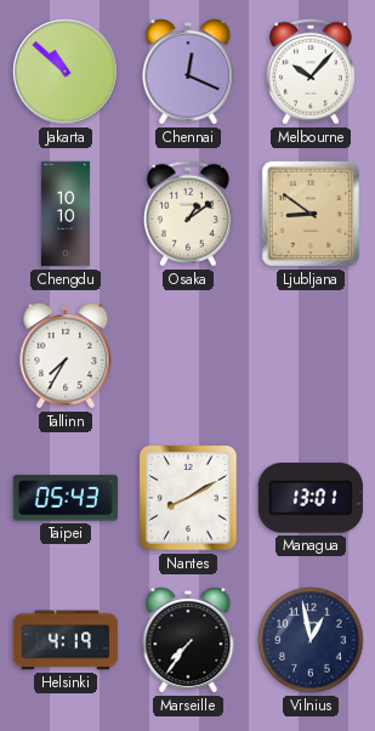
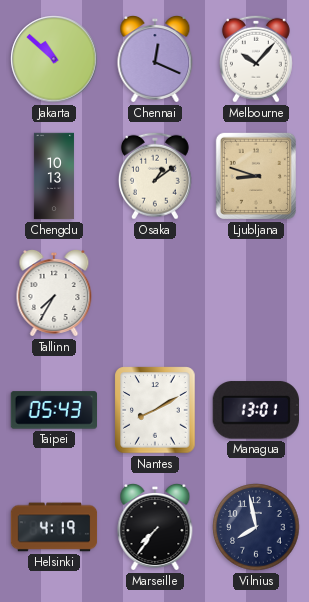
Chengdu: 10:10 -> 10:13 (54, 176)
Ljubljana: 8:51 -> 8:48 (256, 176)
Vilnius: 12:58 -> 7:58 (256, 527)
